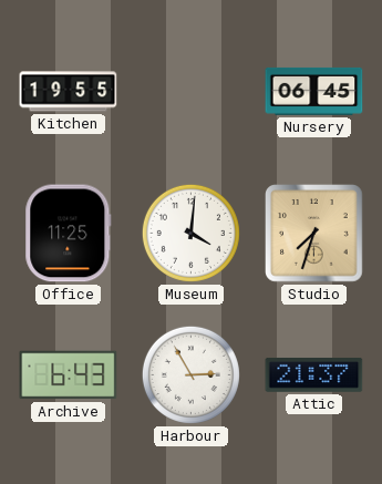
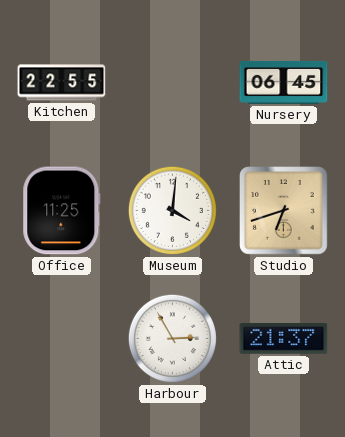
Kitchen: 19:55 -> 22:55 (62, 83)
Studio: 7:33 -> 6:42 (284, 211)
Archive: 6:43 -> none (69, 375)
